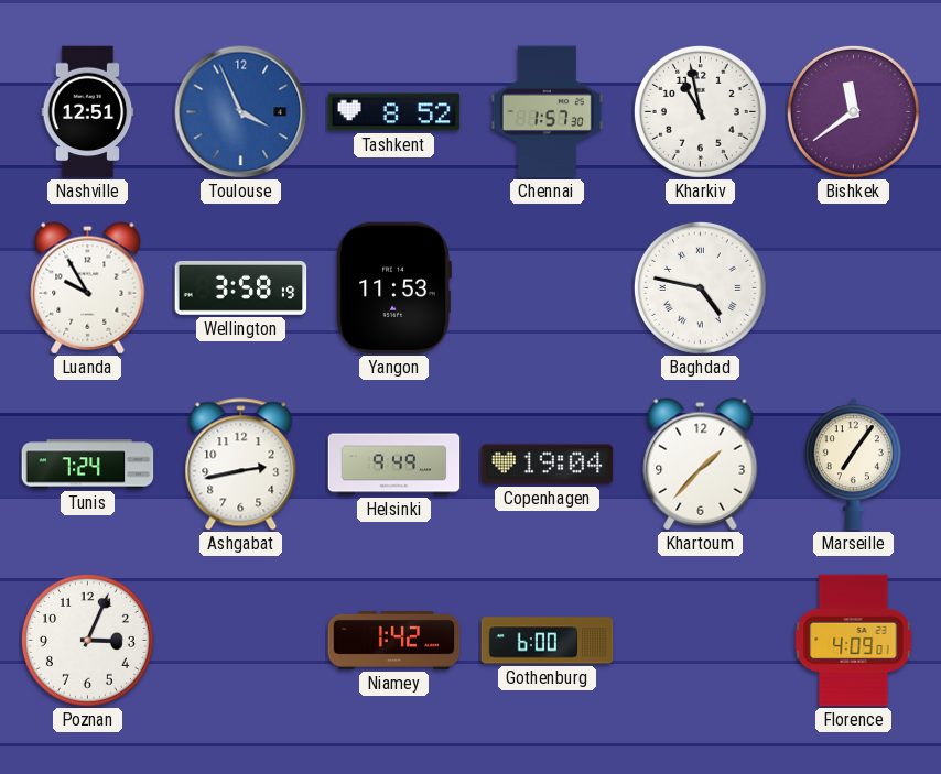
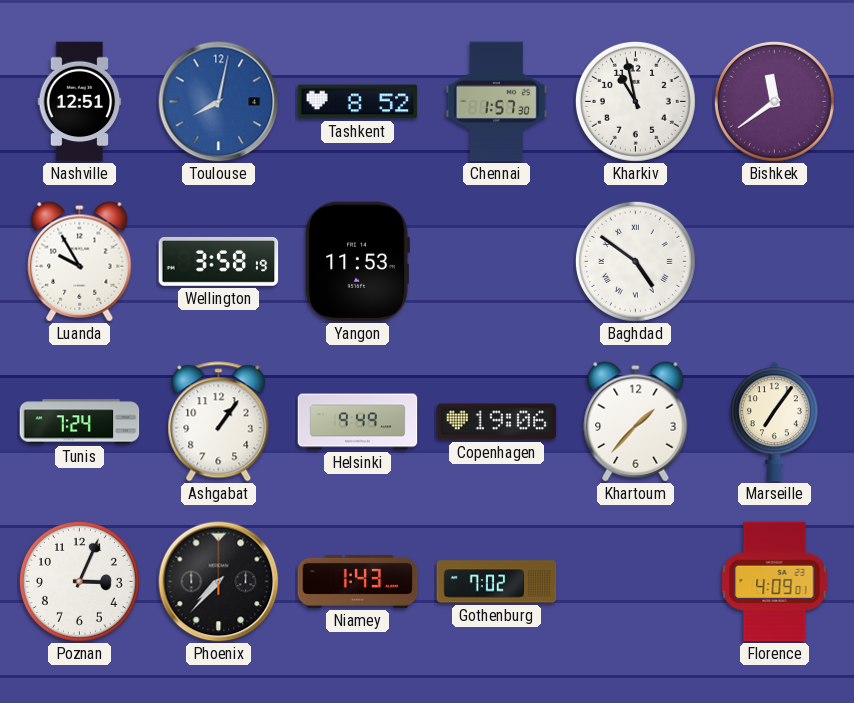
Toulouse: 3:56 -> 8:02 (219, 102)
Baghdad: 4:47 -> 4:51 (635, 261)
Ashgabat: 2:43 -> 1:06 (219, 422)
Copenhagen: 19:04 -> 19:06 (497, 422)
Phoenix: none -> 7:37 (219, 582)
Niamey: 1:42 -> 1:43 (358, 581)
Gothenburg: 6:00 -> 7:02 (497, 582)
